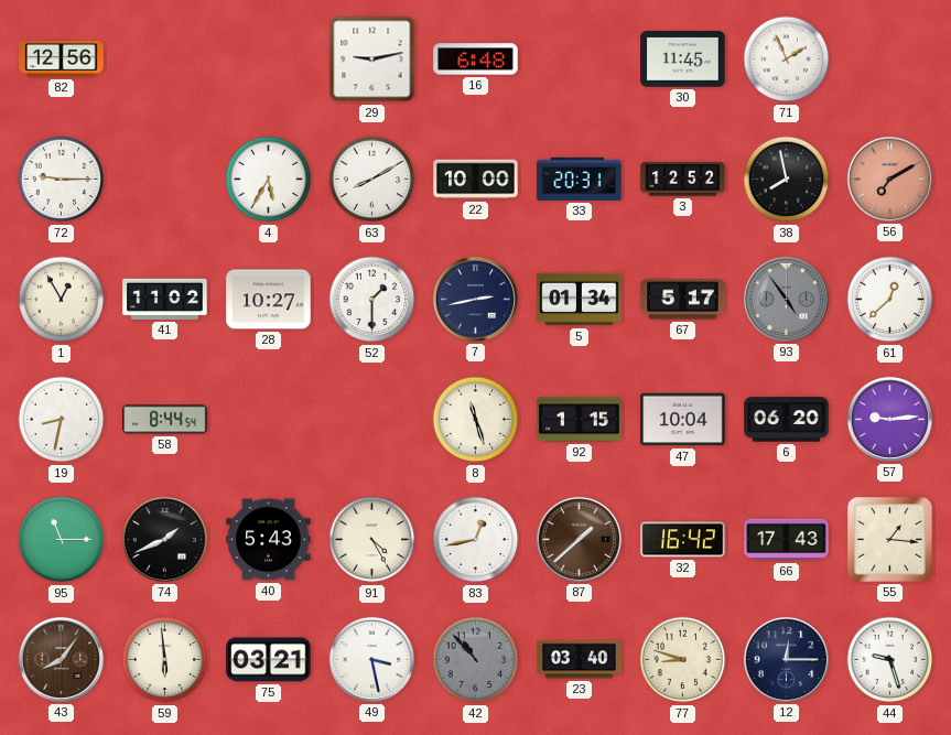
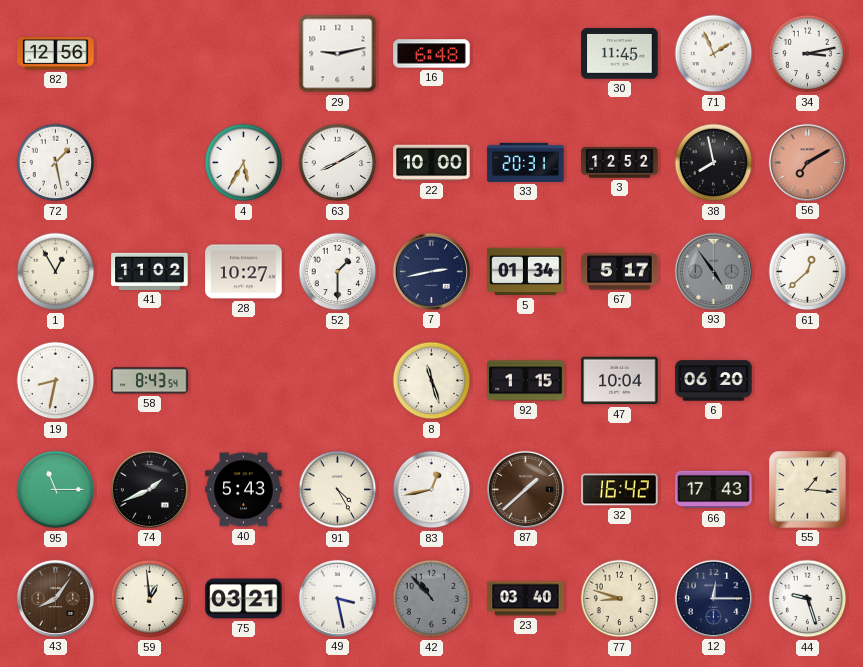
34: none -> 3:13 (808, 54)
72: 9:15 -> 1:28 (56, 163)
58: 8:44 -> 8:43 (150, 381)
57: 9:14 -> none (889, 419)
59: 5:59 -> 12:59 (150, 599)
